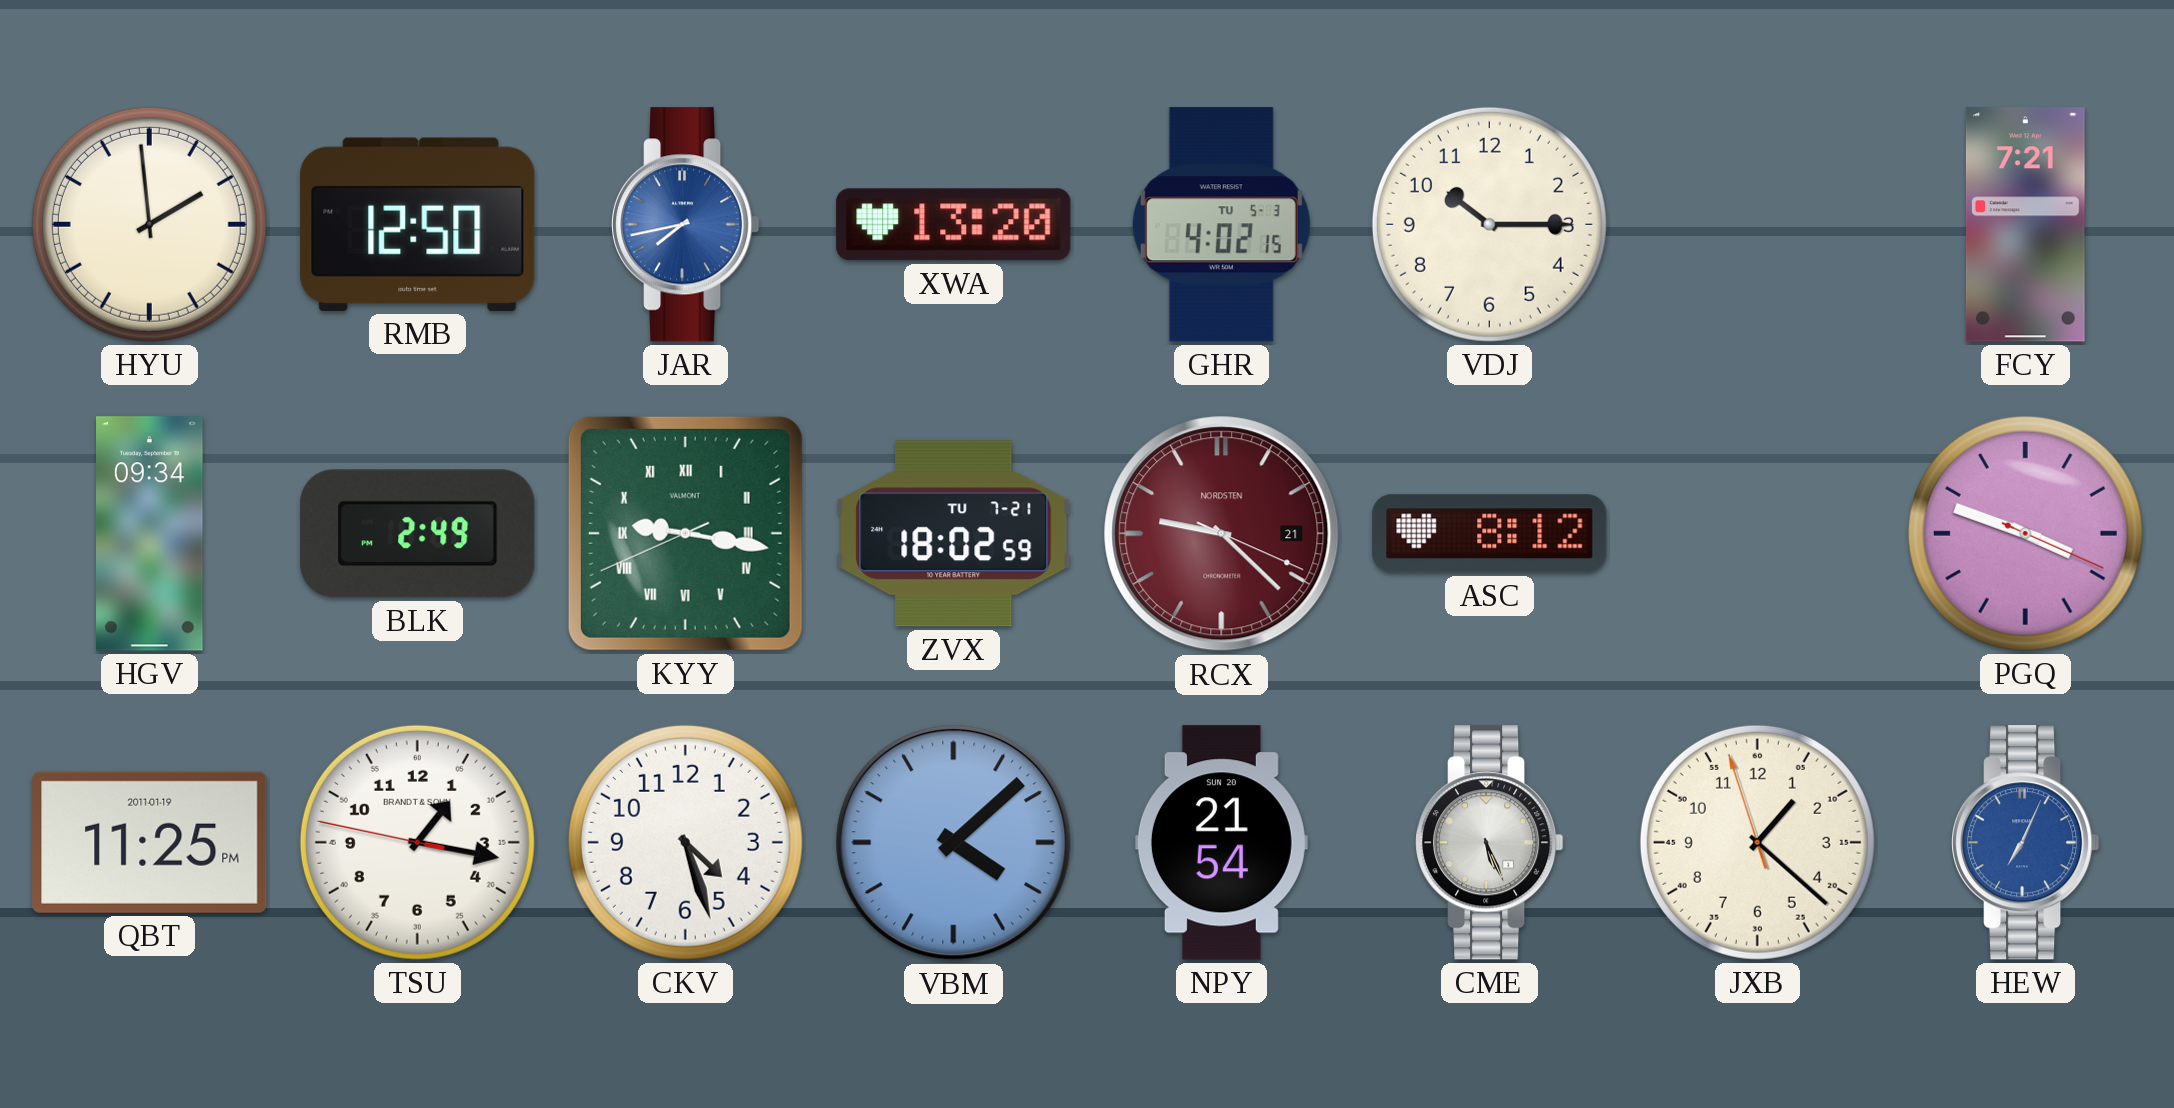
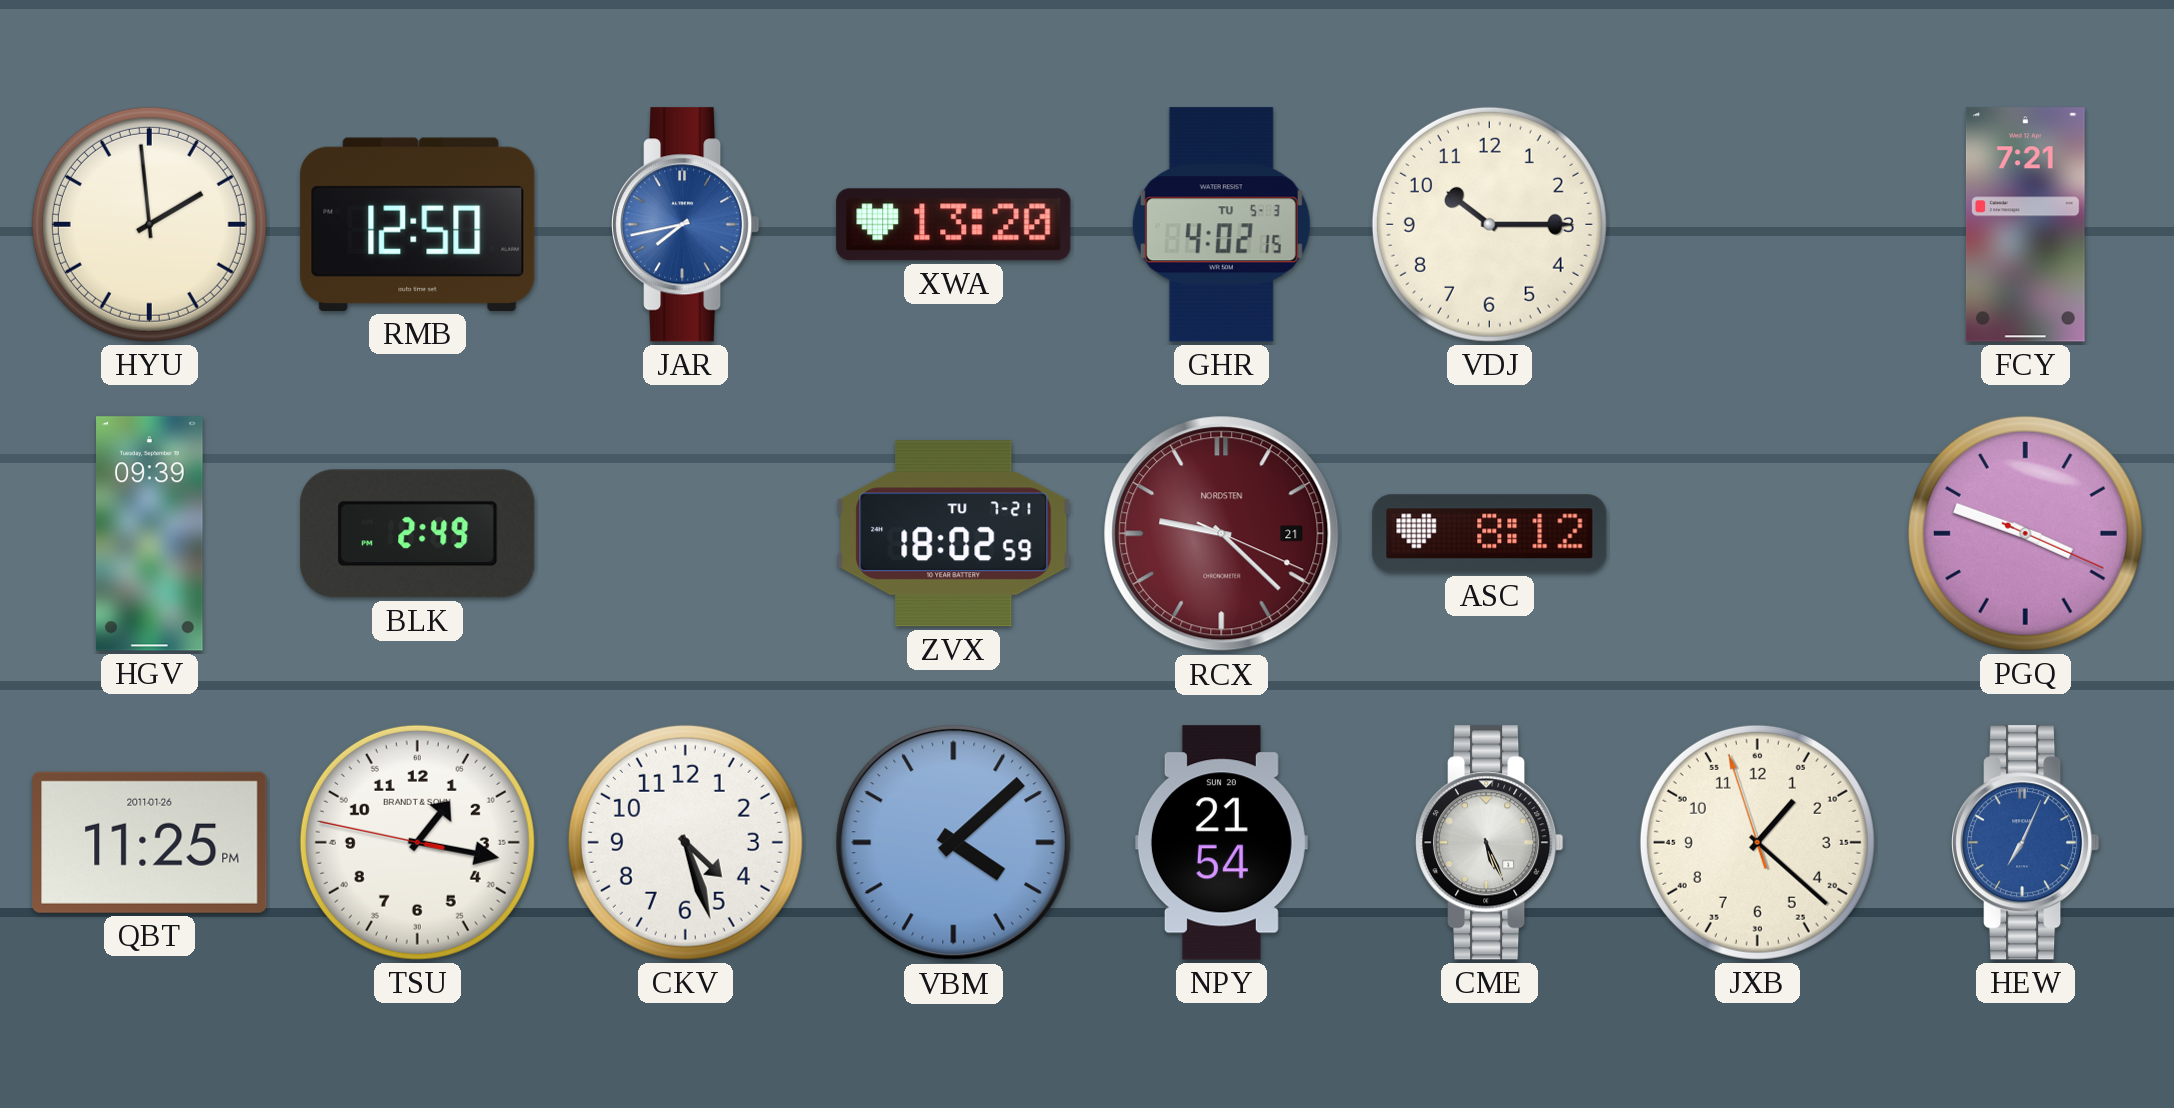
HGV: 09:34 -> 09:39 (150, 534)
KYY: 9:16 -> none (685, 533)
QBT date: 2011-01-19 -> 2011-01-26 (150, 842)
